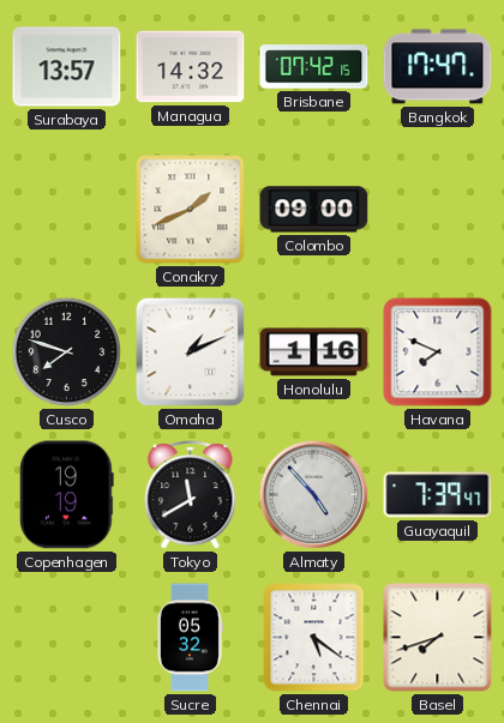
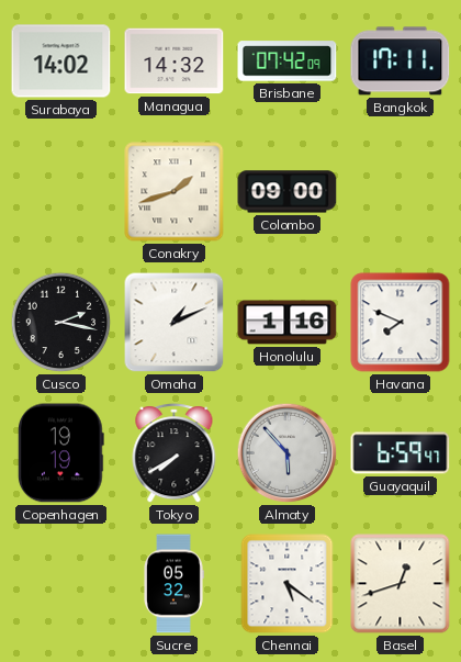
Surabaya: 13:57 -> 14:02 (61, 61)
Brisbane: 07:42:15 -> 07:42:09 (288, 61)
Bangkok: 17:47 -> 17:11 (401, 61)
Conakry: 1:41 -> 1:42 (175, 192)
Cusco: 7:48 -> 2:17 (61, 323)
Tokyo: 11:40 -> 7:40 (175, 453)
Almaty: 4:53 -> 5:53 (288, 453)
Guayaquil: 7:39 -> 6:59 (401, 453)
Basel: 7:42 -> 12:42 (401, 584)
